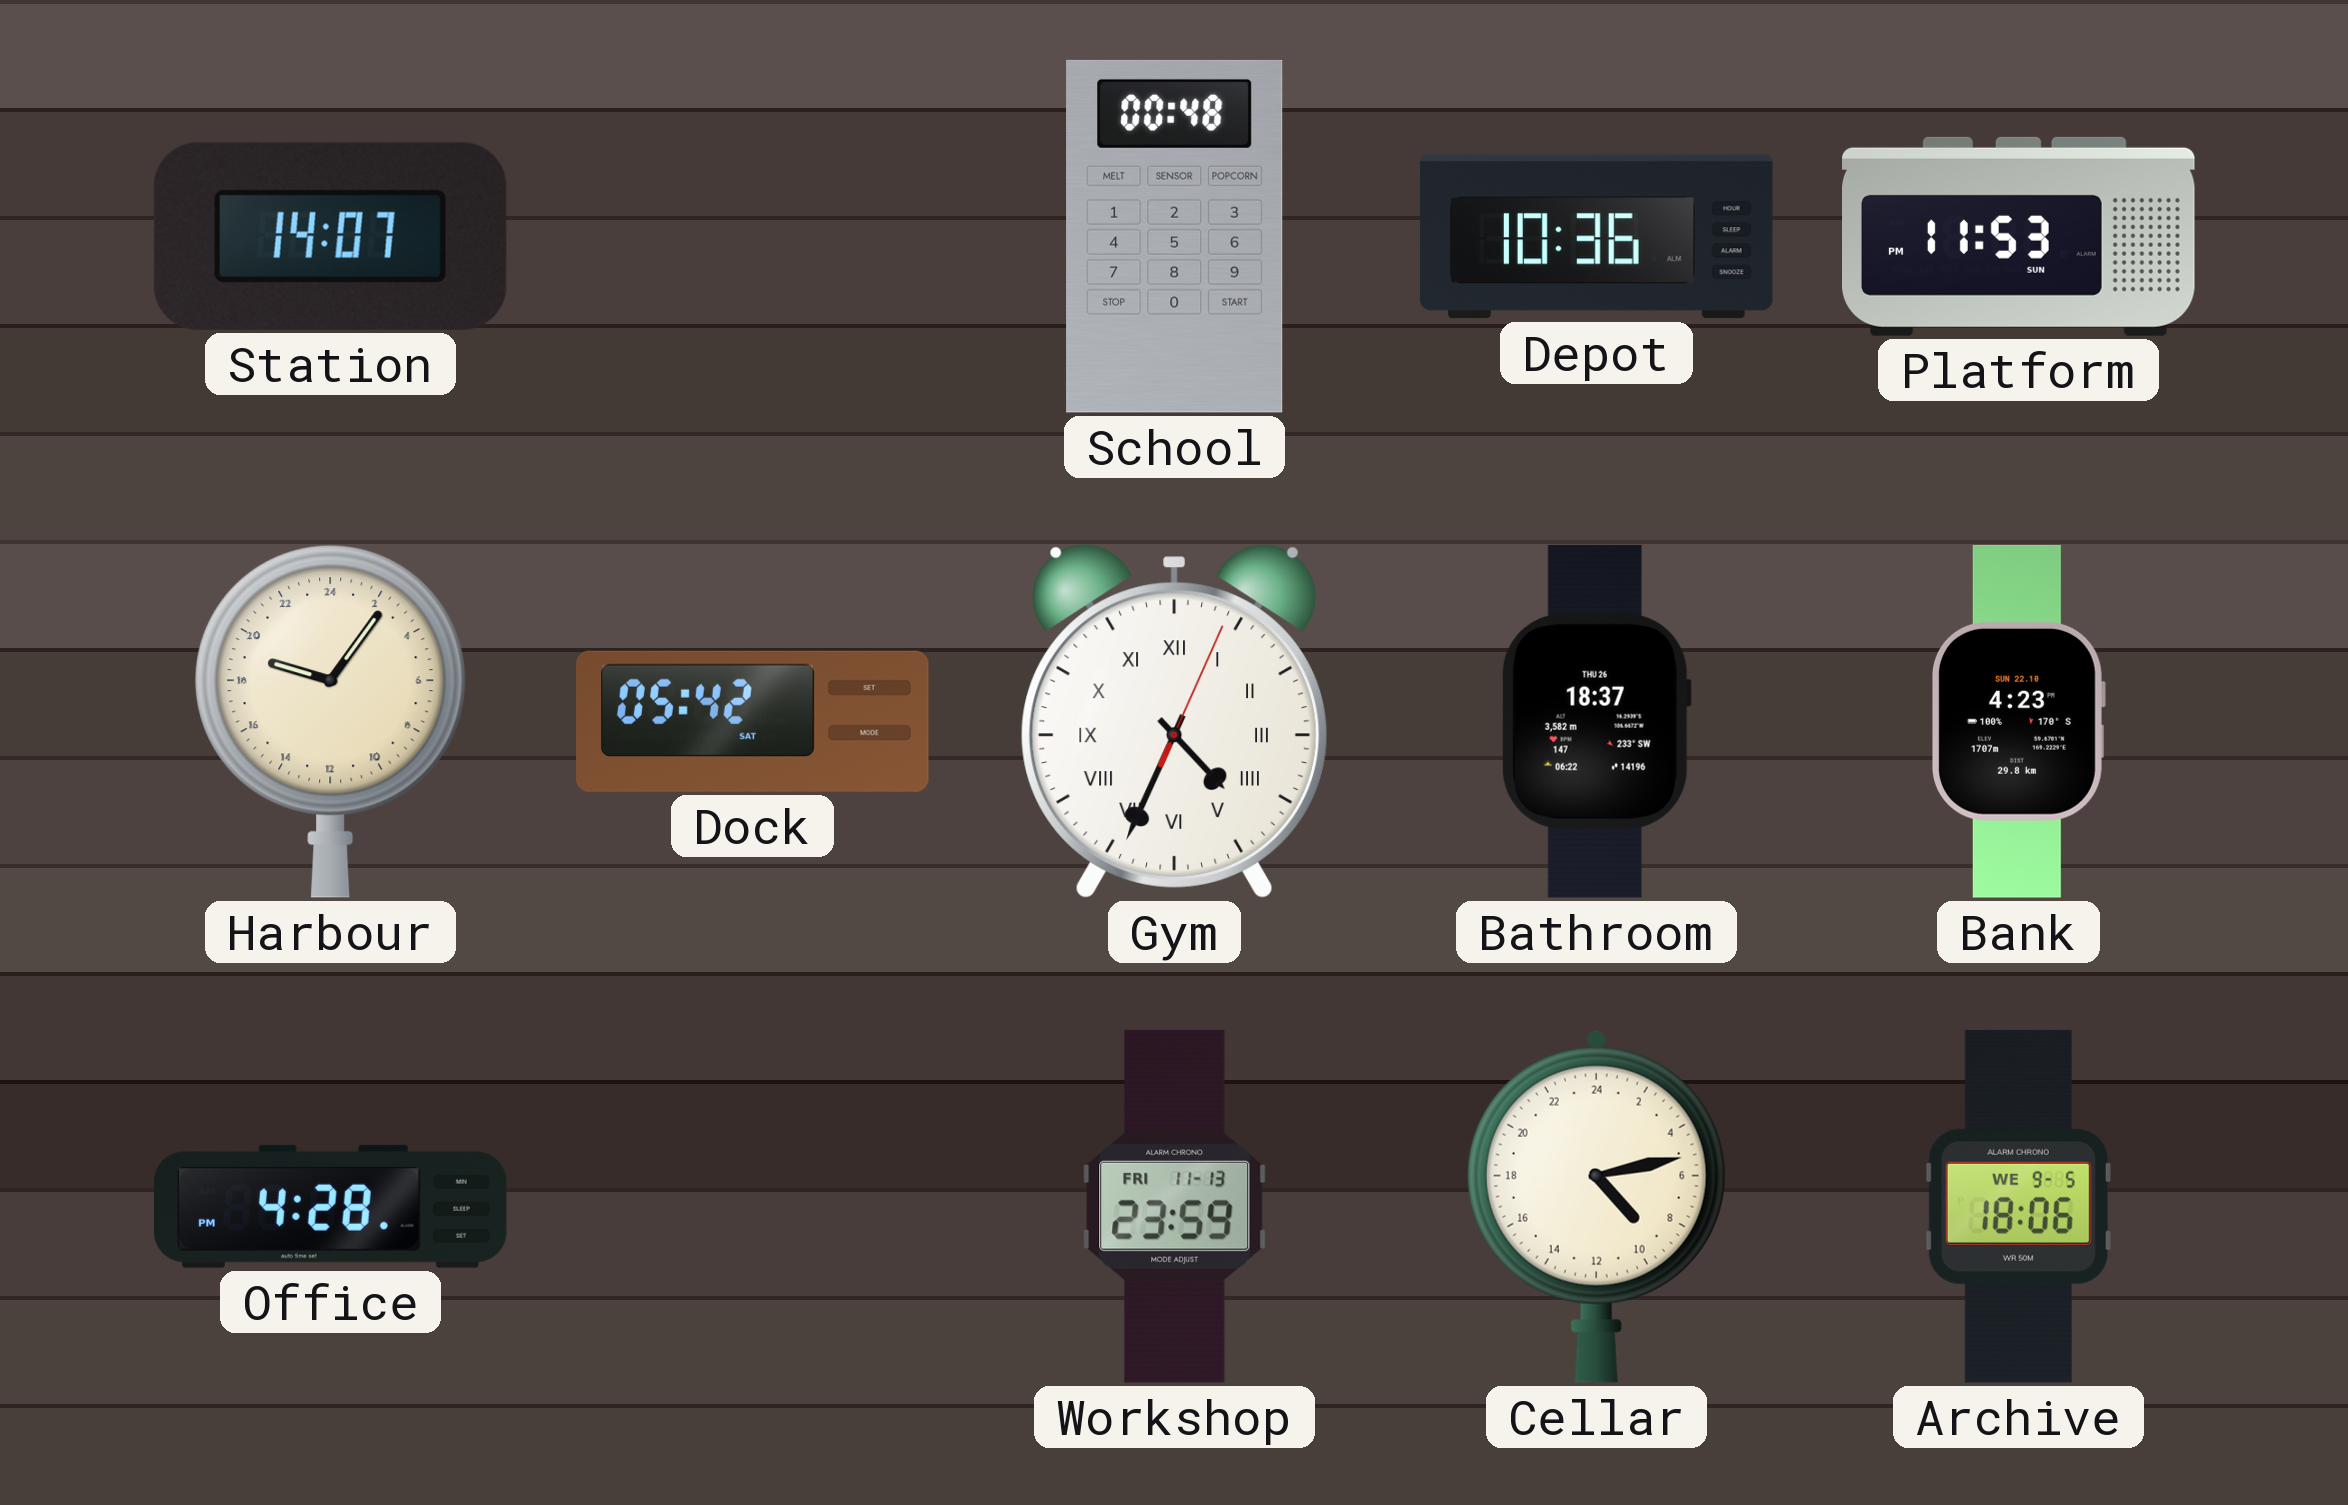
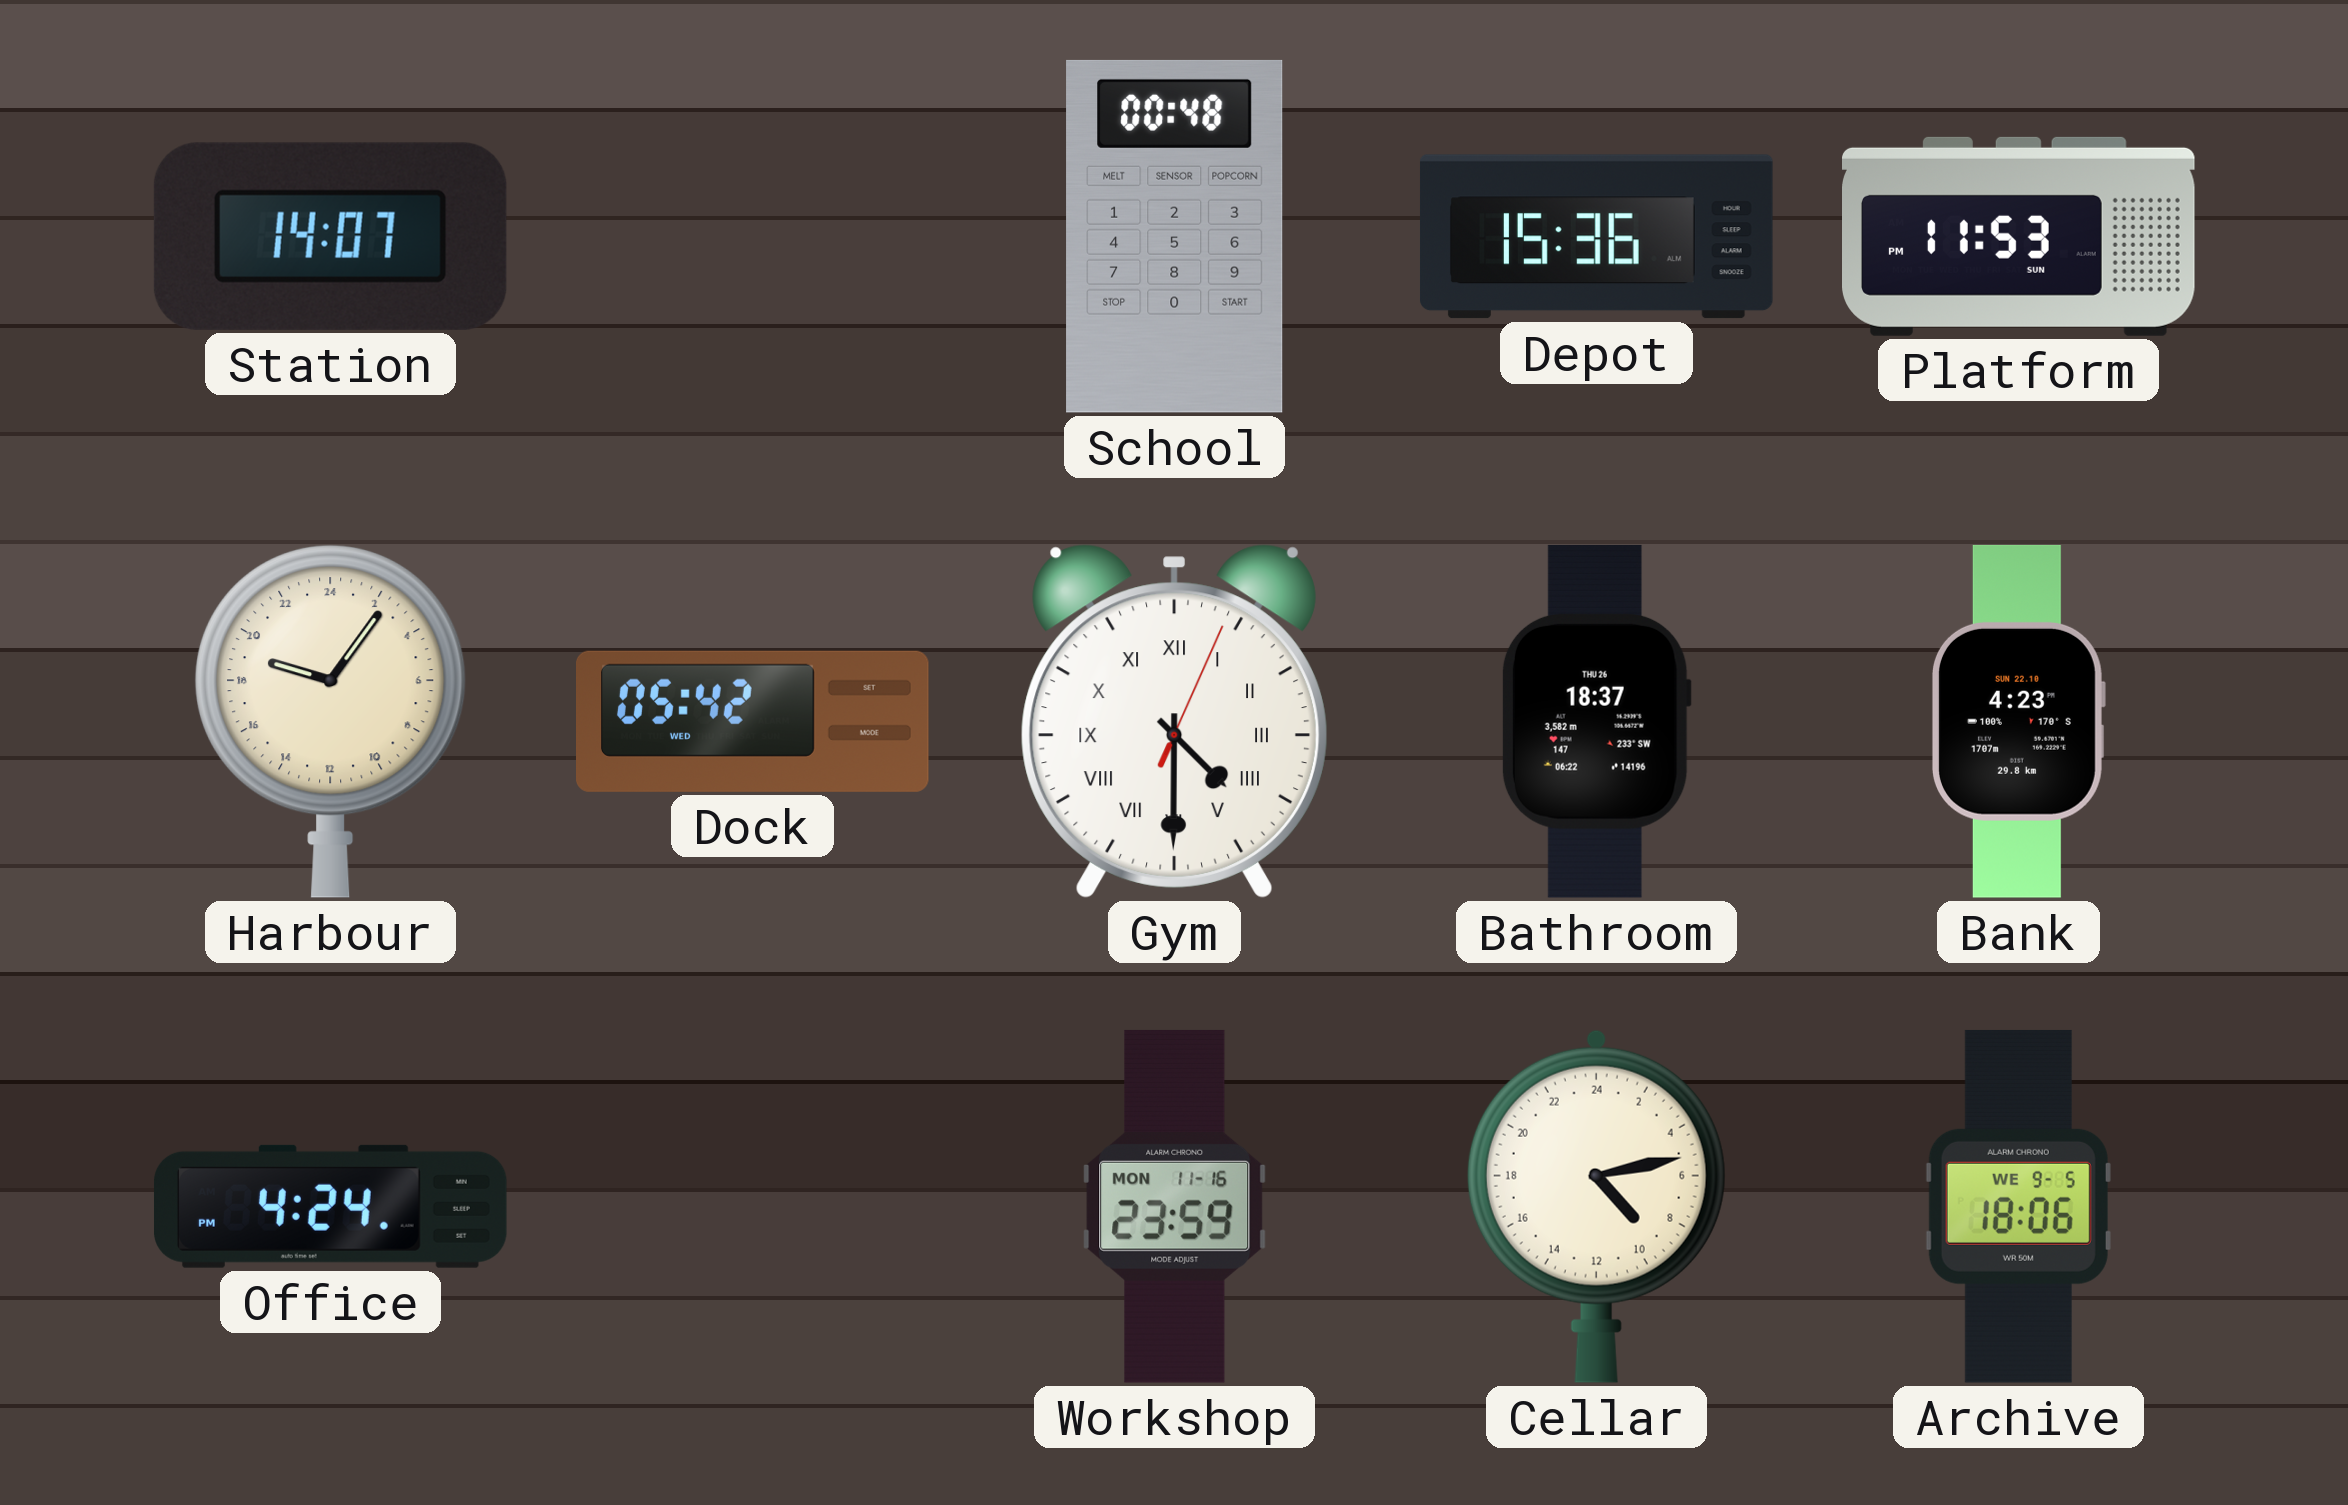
Depot: 10:36 -> 15:36 (1596, 237)
Dock date: SAT -> WED (753, 721)
Gym: 4:34 -> 4:30 (1174, 721)
Office: 4:28 -> 4:24 (330, 1206)
Workshop date: FRI 11-13 -> MON 11-16 (1175, 1206)
